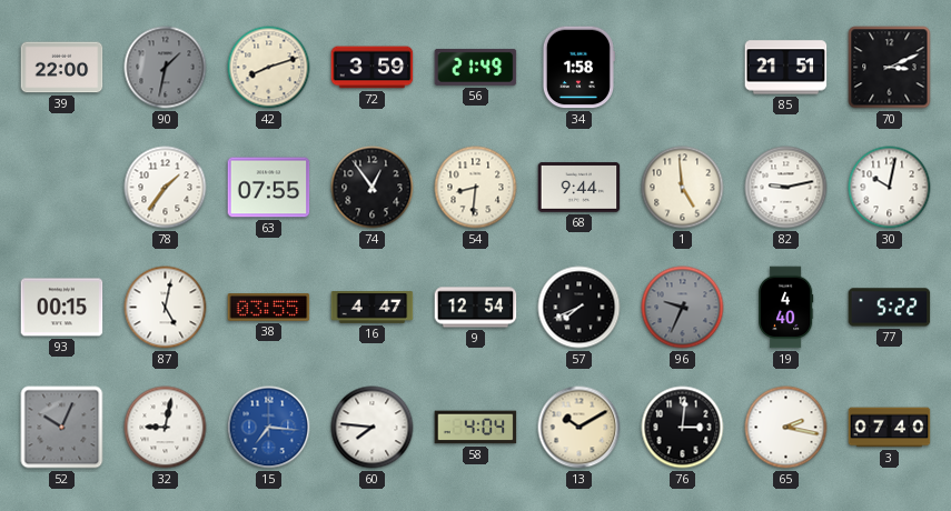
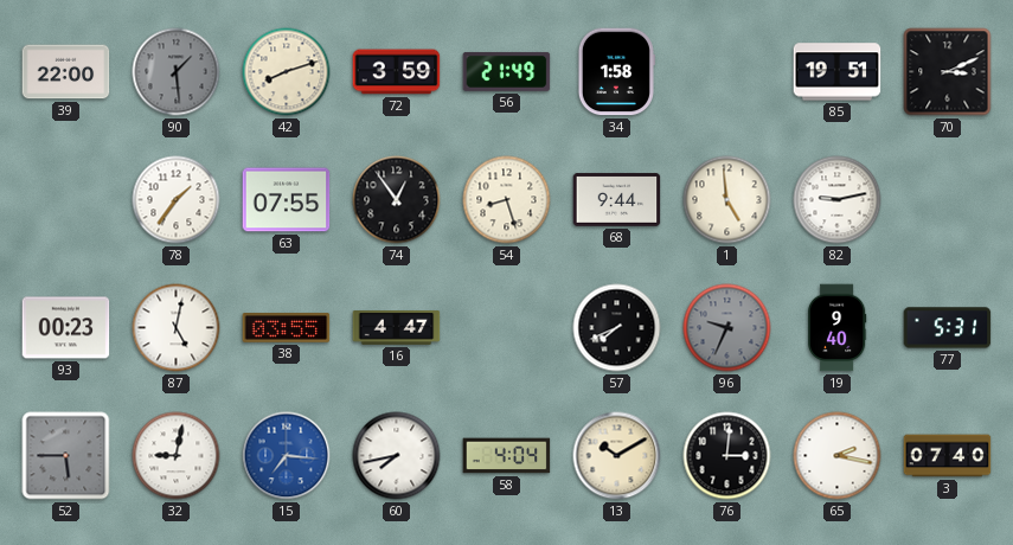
90: 1:32 -> 1:29 (177, 72)
85: 21:51 -> 19:51 (838, 72)
54: 8:31 -> 8:27 (507, 200)
30: 10:02 -> none (890, 188)
93: 00:15 -> 00:23 (66, 328)
9: 12:54 -> none (476, 308)
19: 4:40 -> 9:40 (836, 328)
77: 5:22 -> 5:31 (948, 328)
52: 10:04 -> 5:45 (66, 456)
60: 7:46 -> 7:43 (397, 456)
